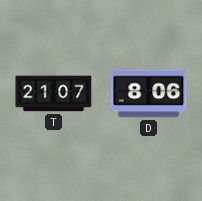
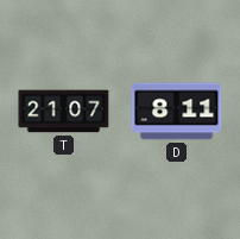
D: 8:06 -> 8:11 (177, 112)
